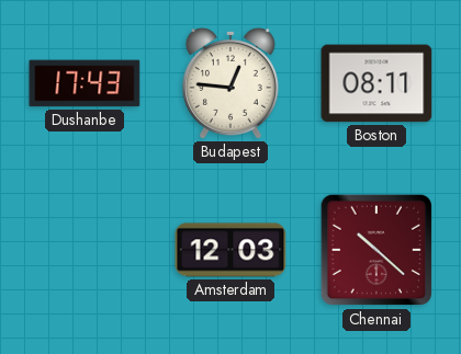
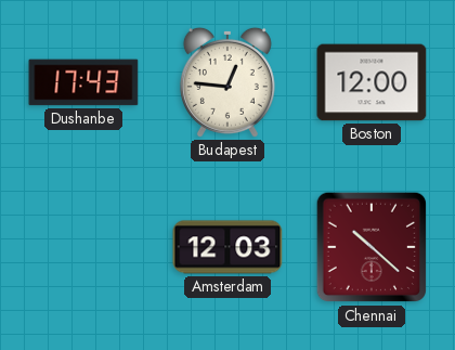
Boston: 08:11 -> 12:00 (372, 82)
